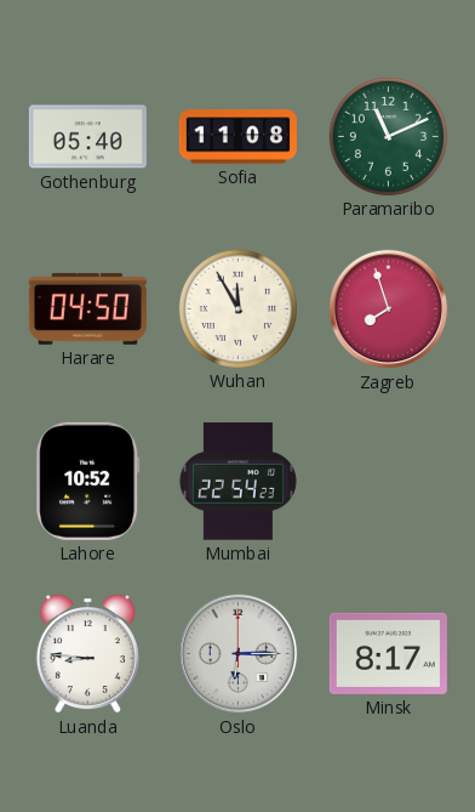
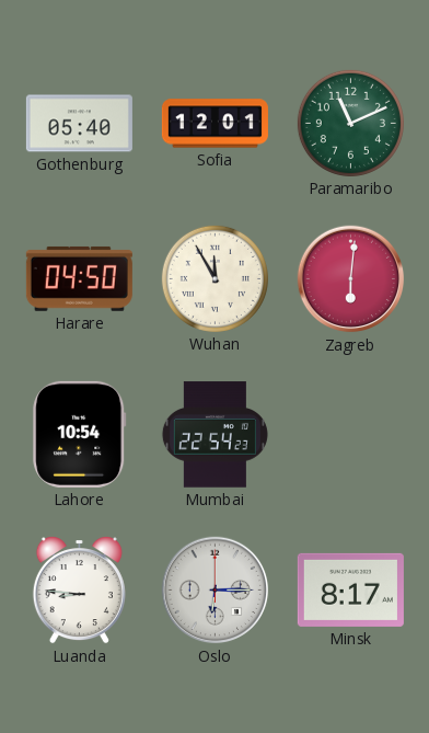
Sofia: 11:08 -> 12:01 (215, 124)
Zagreb: 7:57 -> 6:01 (351, 279)
Lahore: 10:52 -> 10:54 (80, 434)
